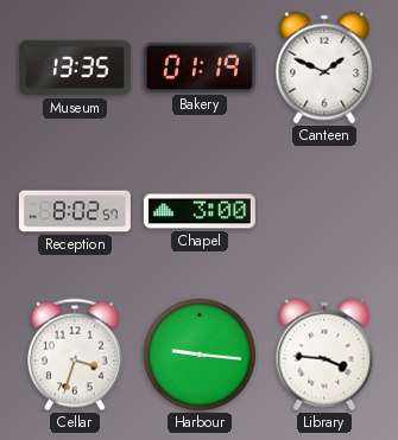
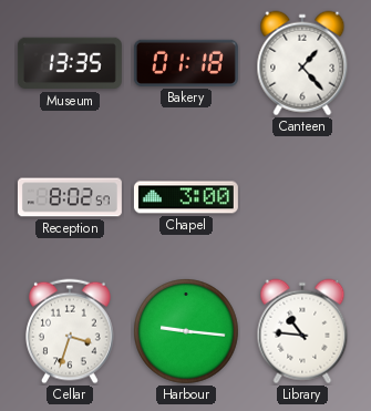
Bakery: 01:19 -> 01:18 (186, 63)
Canteen: 1:49 -> 1:23 (302, 63)
Library: 3:46 -> 10:46 (302, 331)
